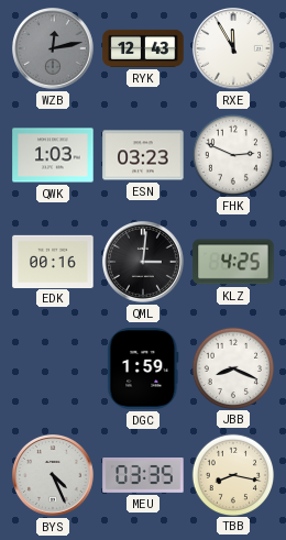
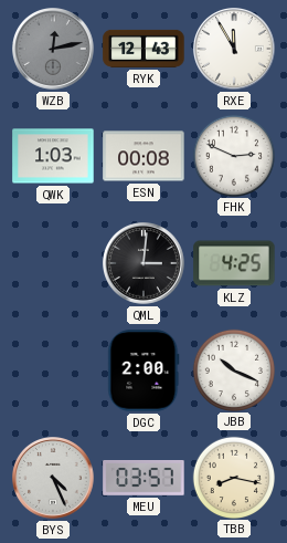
ESN: 03:23 -> 00:08 (143, 156)
EDK: 00:16 -> none (53, 261)
DGC: 1:59 -> 2:00 (143, 370)
JBB: 8:19 -> 10:19 (233, 369)
MEU: 03:35 -> 03:57 (143, 479)
